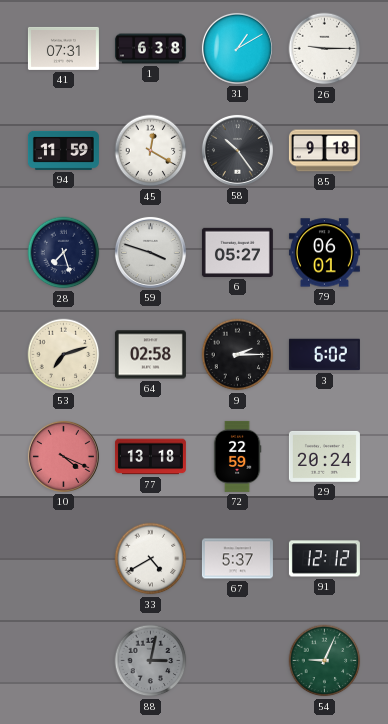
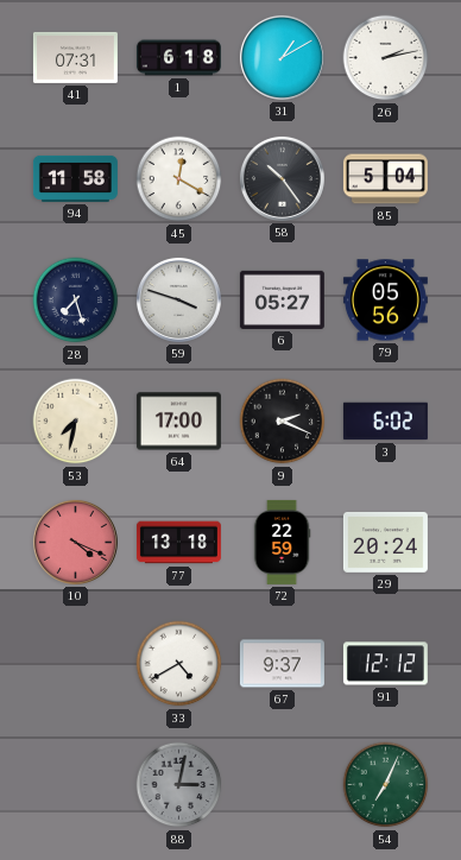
1: 6:38 -> 6:18 (178, 58)
26: 9:15 -> 2:13 (386, 58)
94: 11:59 -> 11:58 (75, 178)
85: 9:18 -> 5:04 (385, 179)
79: 06:01 -> 05:56 (385, 301)
53: 7:12 -> 7:32 (76, 422)
64: 02:58 -> 17:00 (178, 422)
9: 2:15 -> 2:19 (283, 422)
67: 5:37 -> 9:37 (282, 664)
54: 9:04 -> 7:04 (386, 785)
